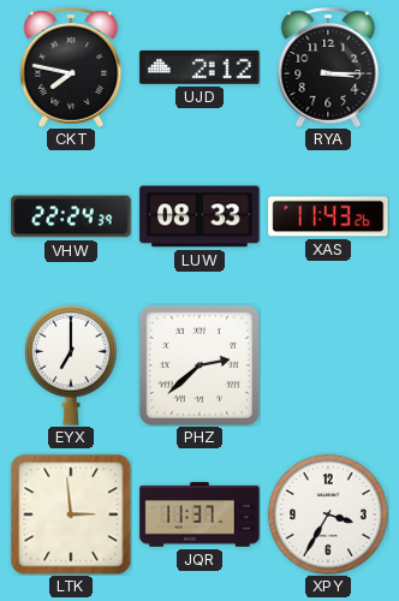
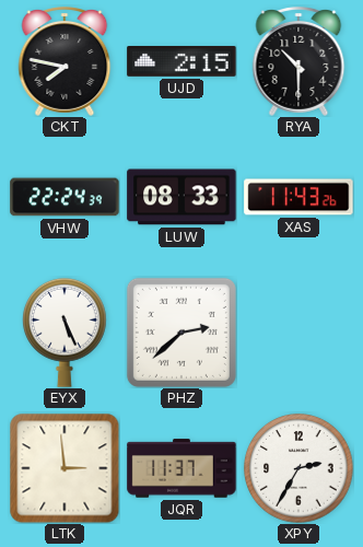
UJD: 2:12 -> 2:15 (181, 62)
RYA: 3:15 -> 10:30 (298, 62)
EYX: 7:00 -> 5:26 (66, 333)
XPY: 3:35 -> 2:35 (298, 468)
